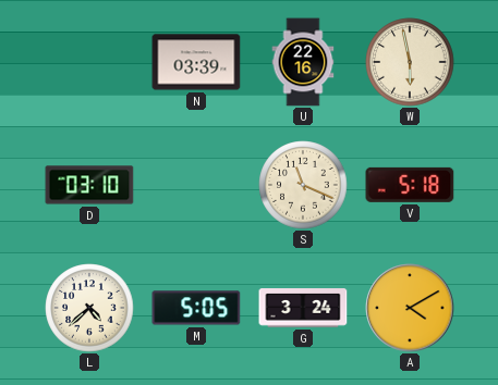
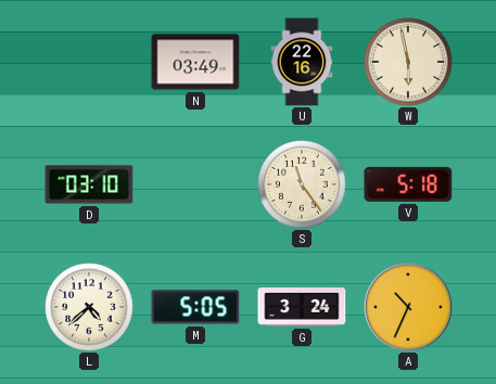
N: 03:39 -> 03:49 (195, 62)
S: 11:19 -> 11:24 (302, 184)
A: 4:10 -> 10:34 (408, 307)
